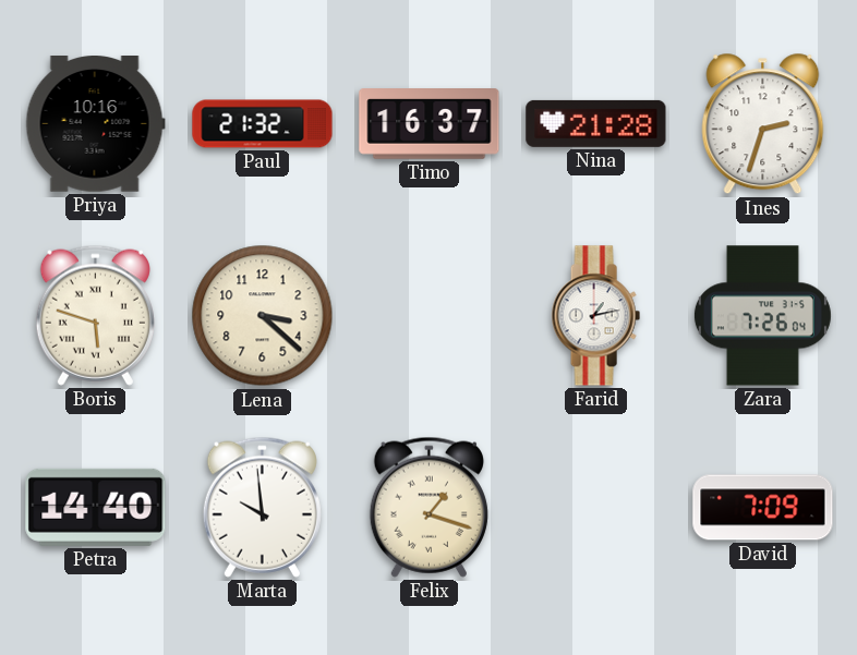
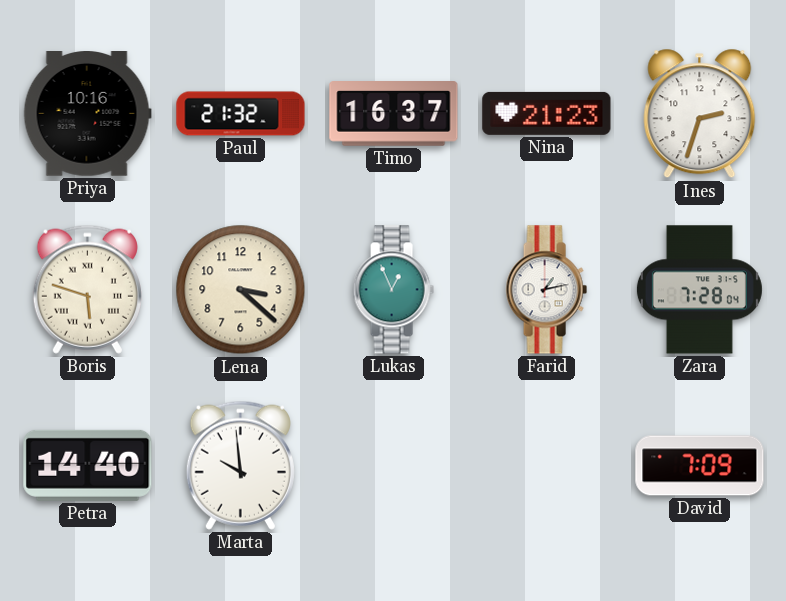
Nina: 21:28 -> 21:23 (547, 113)
Lukas: none -> 12:56 (393, 290)
Zara: 7:26 -> 7:28 (699, 290)
Felix: 1:18 -> none (428, 507)
